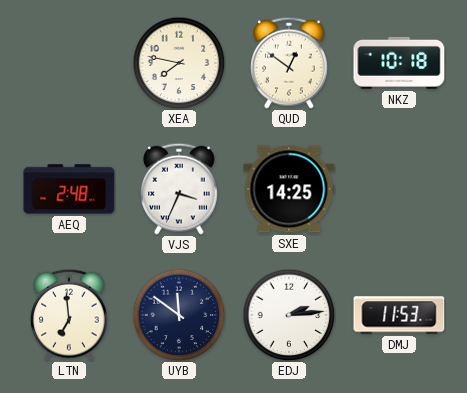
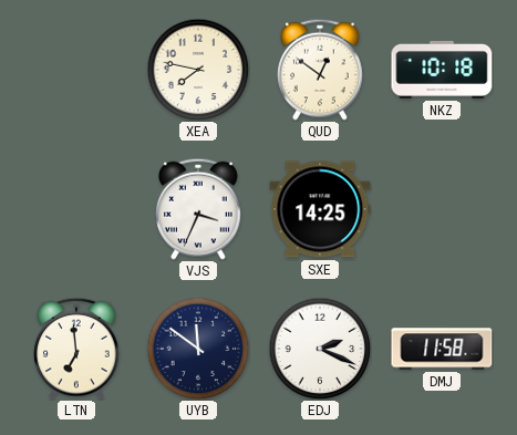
AEQ: 2:48 -> none (69, 189)
EDJ: 2:14 -> 2:19 (320, 349)
DMJ: 11:53 -> 11:58 (442, 349)
